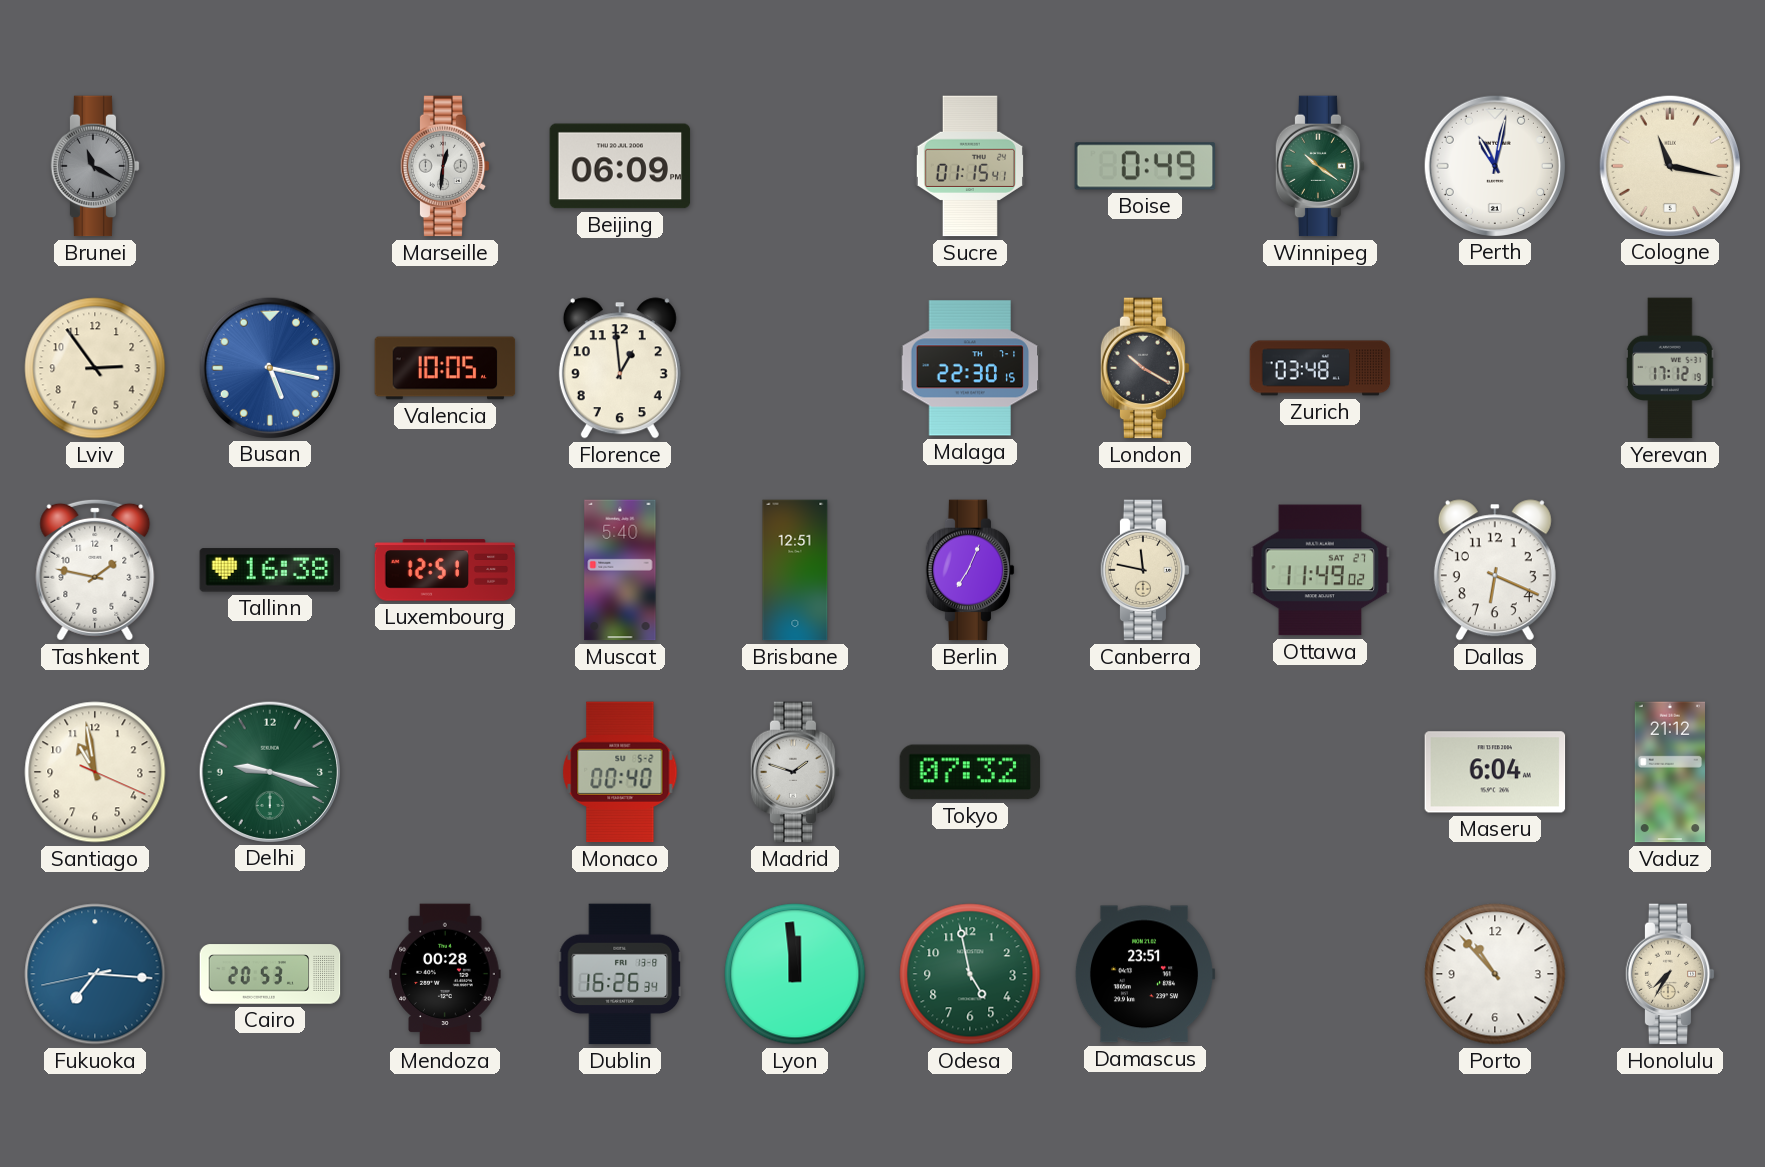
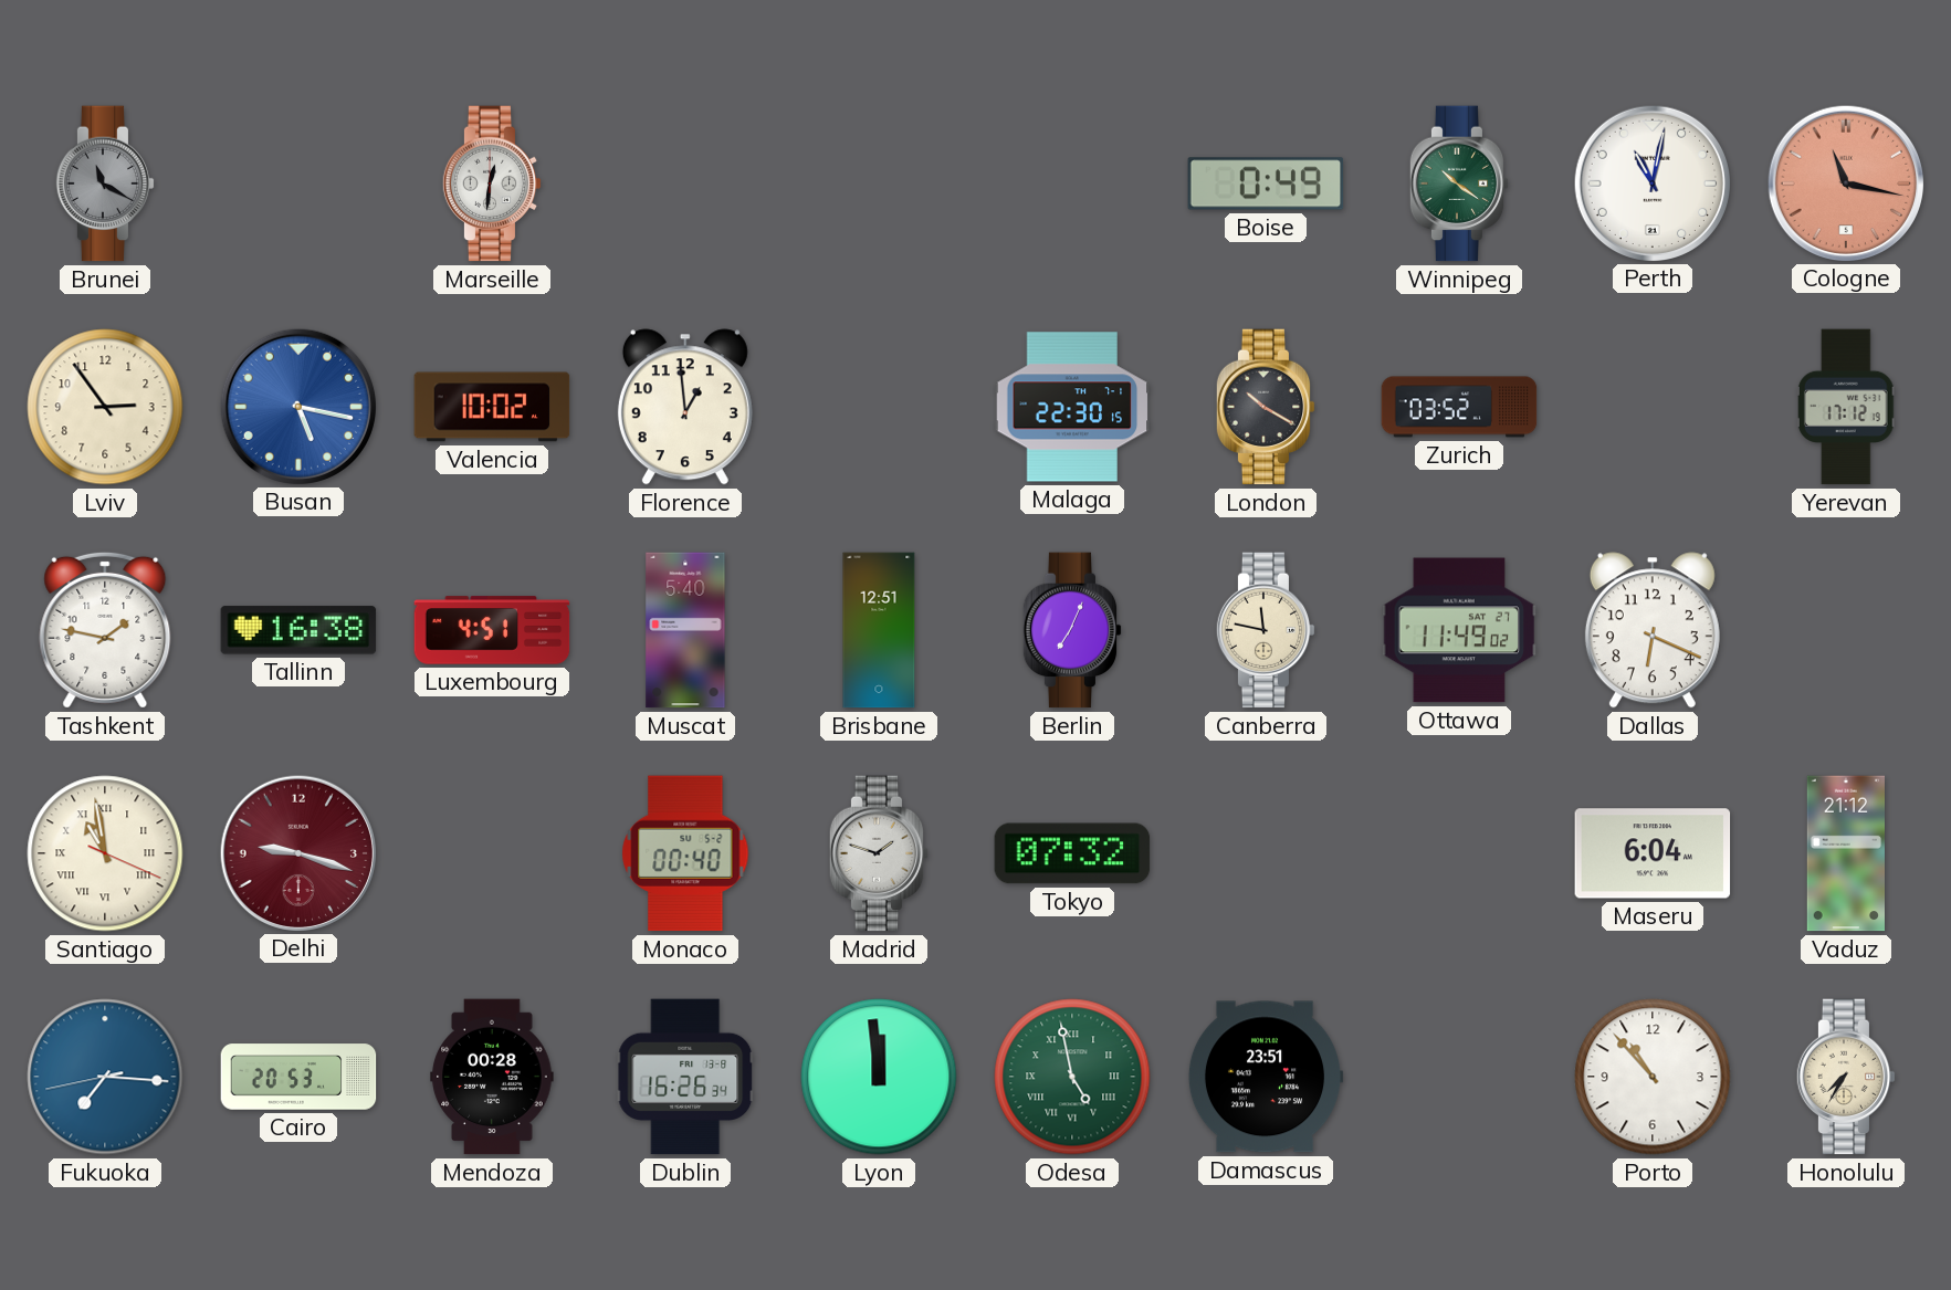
Beijing: 06:09 -> none (620, 166)
Sucre: 01:15 -> none (969, 166)
Cologne dial: cream -> salmon (1845, 182)
Valencia: 10:05 -> 10:02 (492, 407)
Zurich: 03:48 -> 03:52 (1459, 407)
Luxembourg: 12:51 -> 4:51 (492, 630)
Santiago numerals: Arabic -> Roman (105, 853)
Delhi dial: green -> burgundy (297, 852)
Odesa numerals: Arabic -> Roman (1072, 1077)
